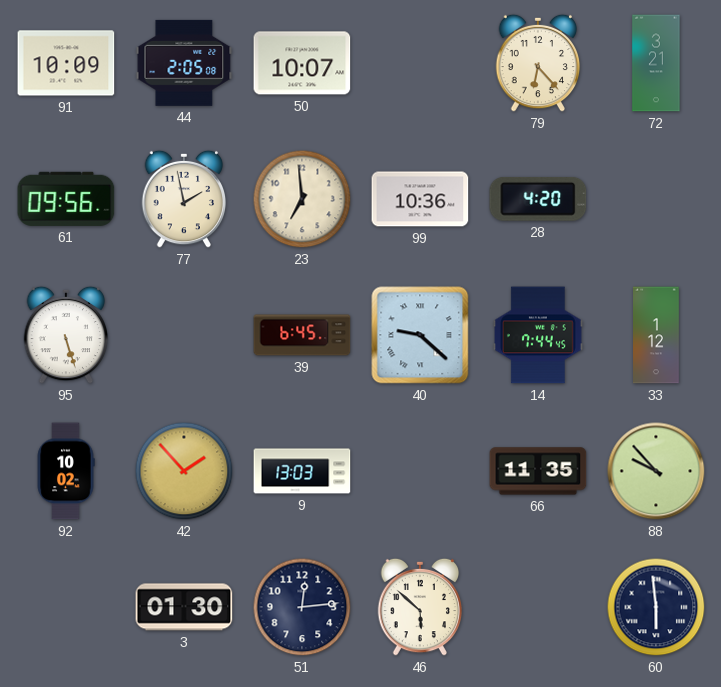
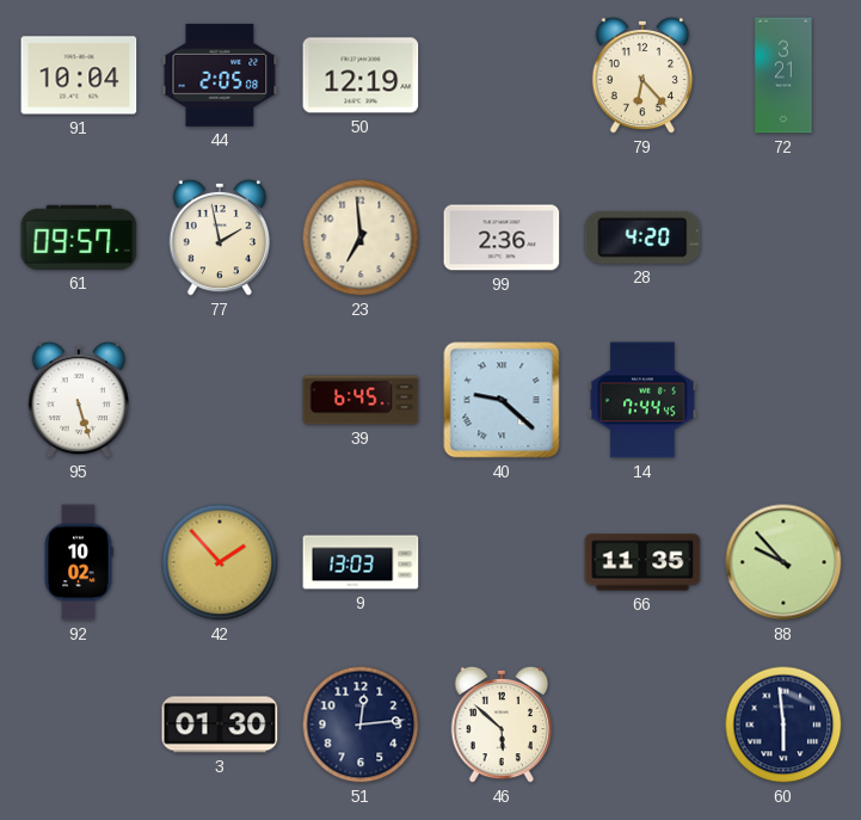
91: 10:09 -> 10:04 (79, 75)
50: 10:07 -> 12:19 (361, 75)
61: 09:56 -> 09:57 (79, 238)
99: 10:36 -> 2:36 (502, 238)
33: 1:12 -> none (657, 335)
